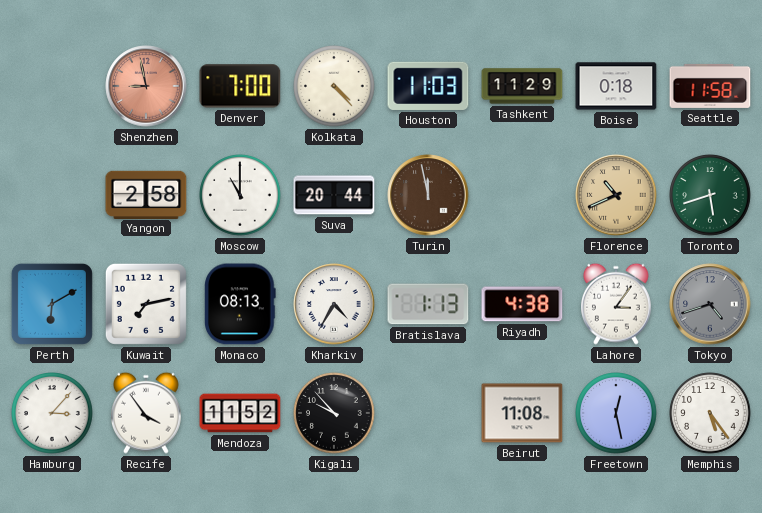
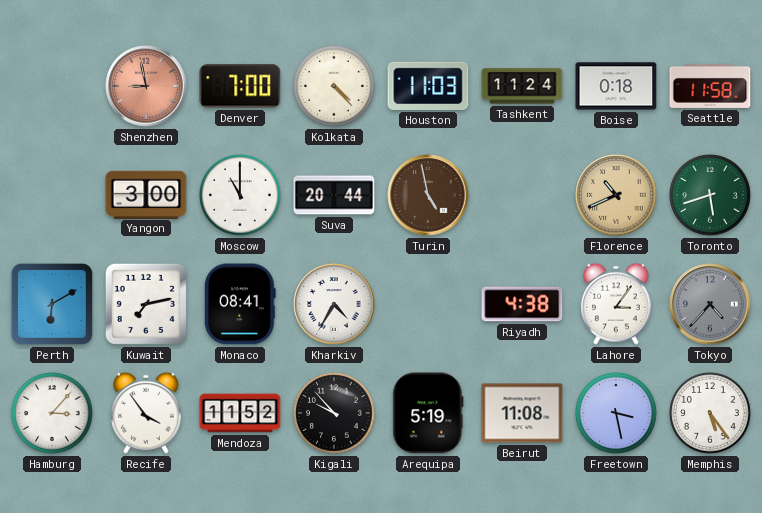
Tashkent: 11:29 -> 11:24 (522, 86)
Yangon: 2:58 -> 3:00 (146, 194)
Turin: 11:58 -> 4:58 (428, 195)
Monaco: 08:13 -> 08:41 (241, 304)
Bratislava: 1:13 -> none (428, 304)
Tokyo: 4:42 -> 4:37 (710, 304)
Arequipa: none -> 5:19 (428, 413)
Freetown: 12:28 -> 3:28 (616, 413)
